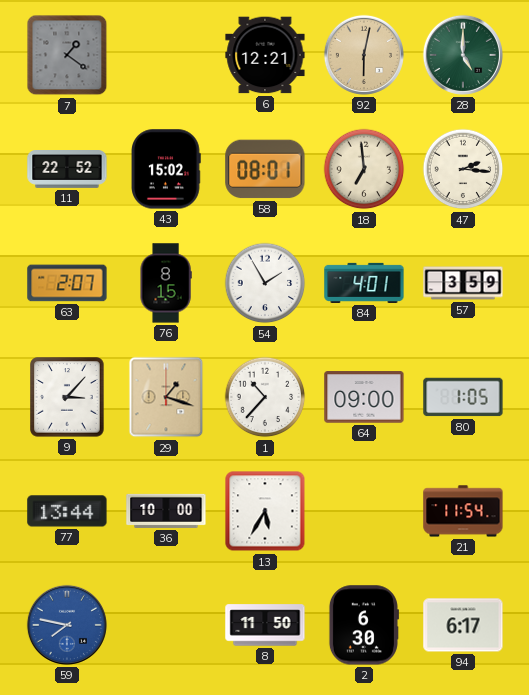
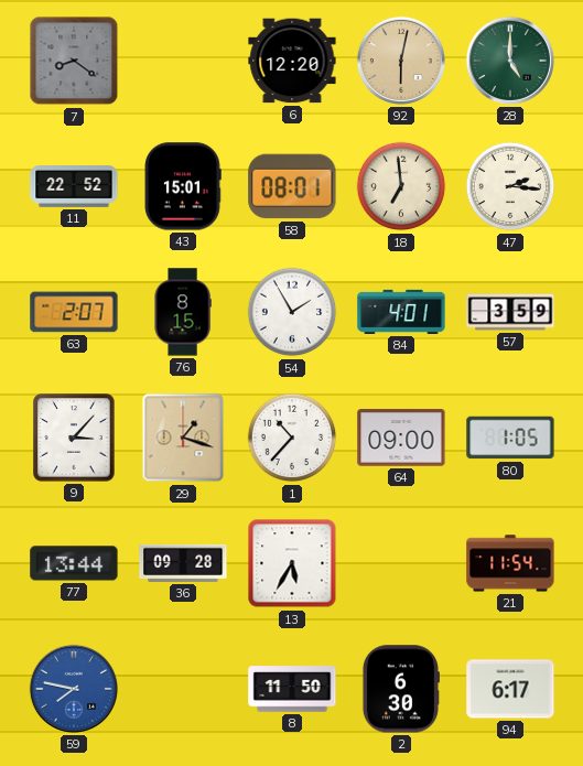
7: 1:21 -> 8:21 (74, 61)
6: 12:21 -> 12:20 (292, 61)
43: 15:02 -> 15:01 (183, 186)
36: 10:00 -> 09:28 (183, 563)
